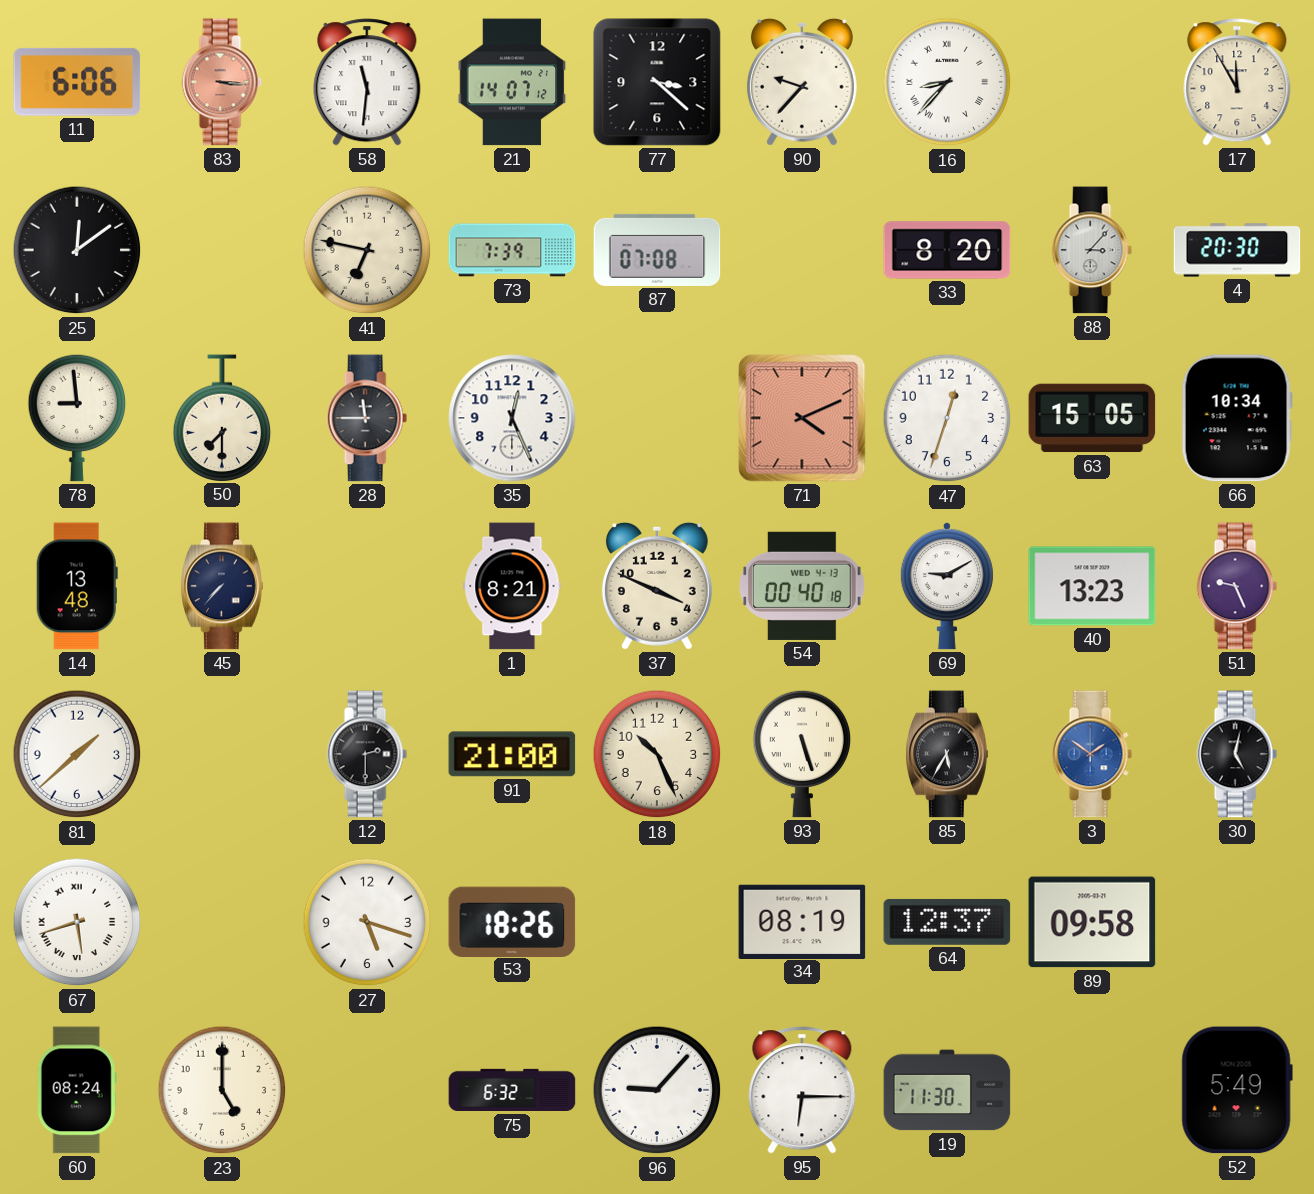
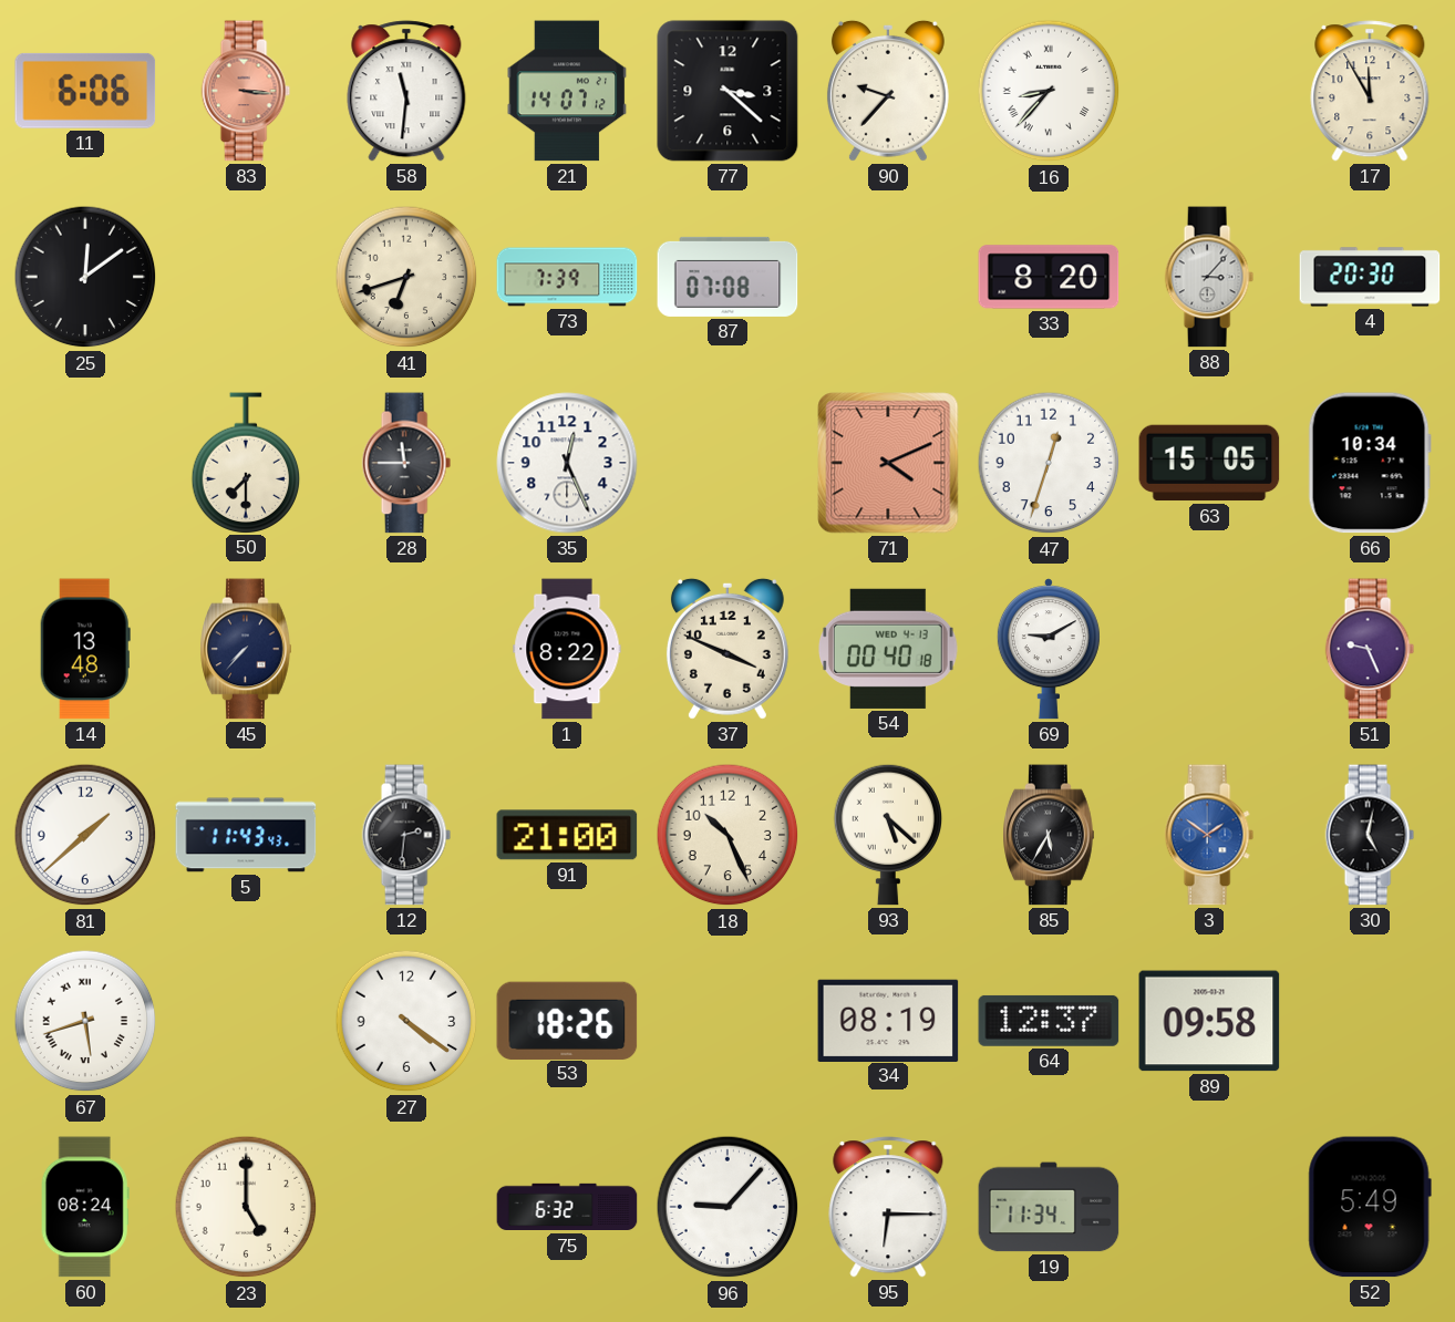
41: 6:47 -> 6:42 (406, 277)
78: 8:59 -> none (77, 418)
1: 8:21 -> 8:22 (567, 649)
40: 13:23 -> none (1092, 586)
5: none -> 11:43 (246, 835)
12: 2:30 -> 2:31 (406, 835)
93: 5:27 -> 5:22 (888, 835)
27: 5:18 -> 4:21 (406, 1021)
19: 11:30 -> 11:34 (1049, 1207)
